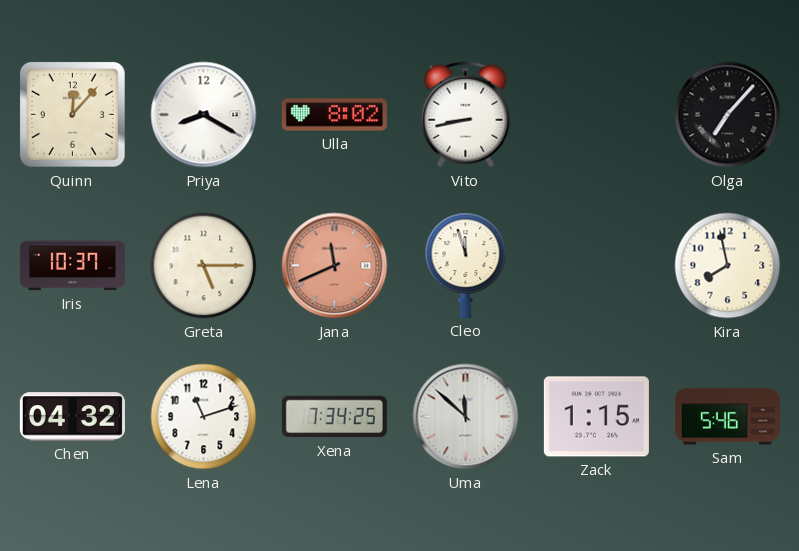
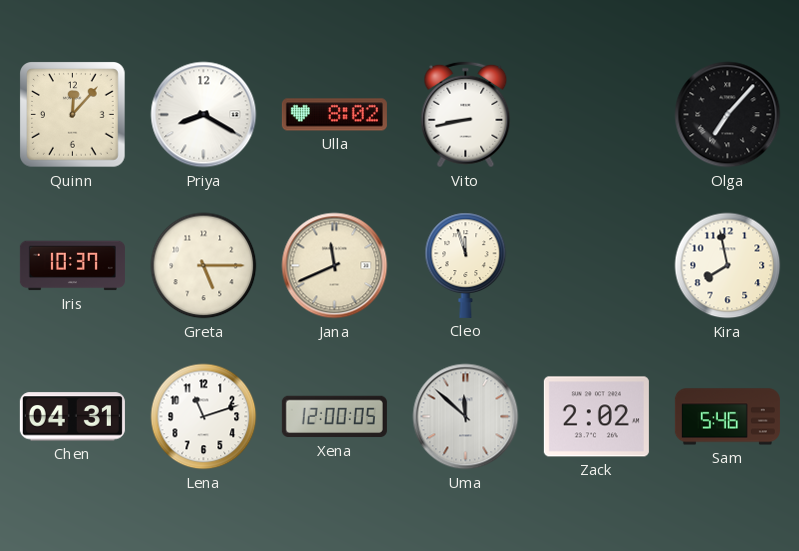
Jana dial: salmon -> cream (335, 266)
Chen: 04:32 -> 04:31 (72, 417)
Xena: 7:34 -> 12:00 (334, 417)
Zack: 1:15 -> 2:02 (596, 417)
